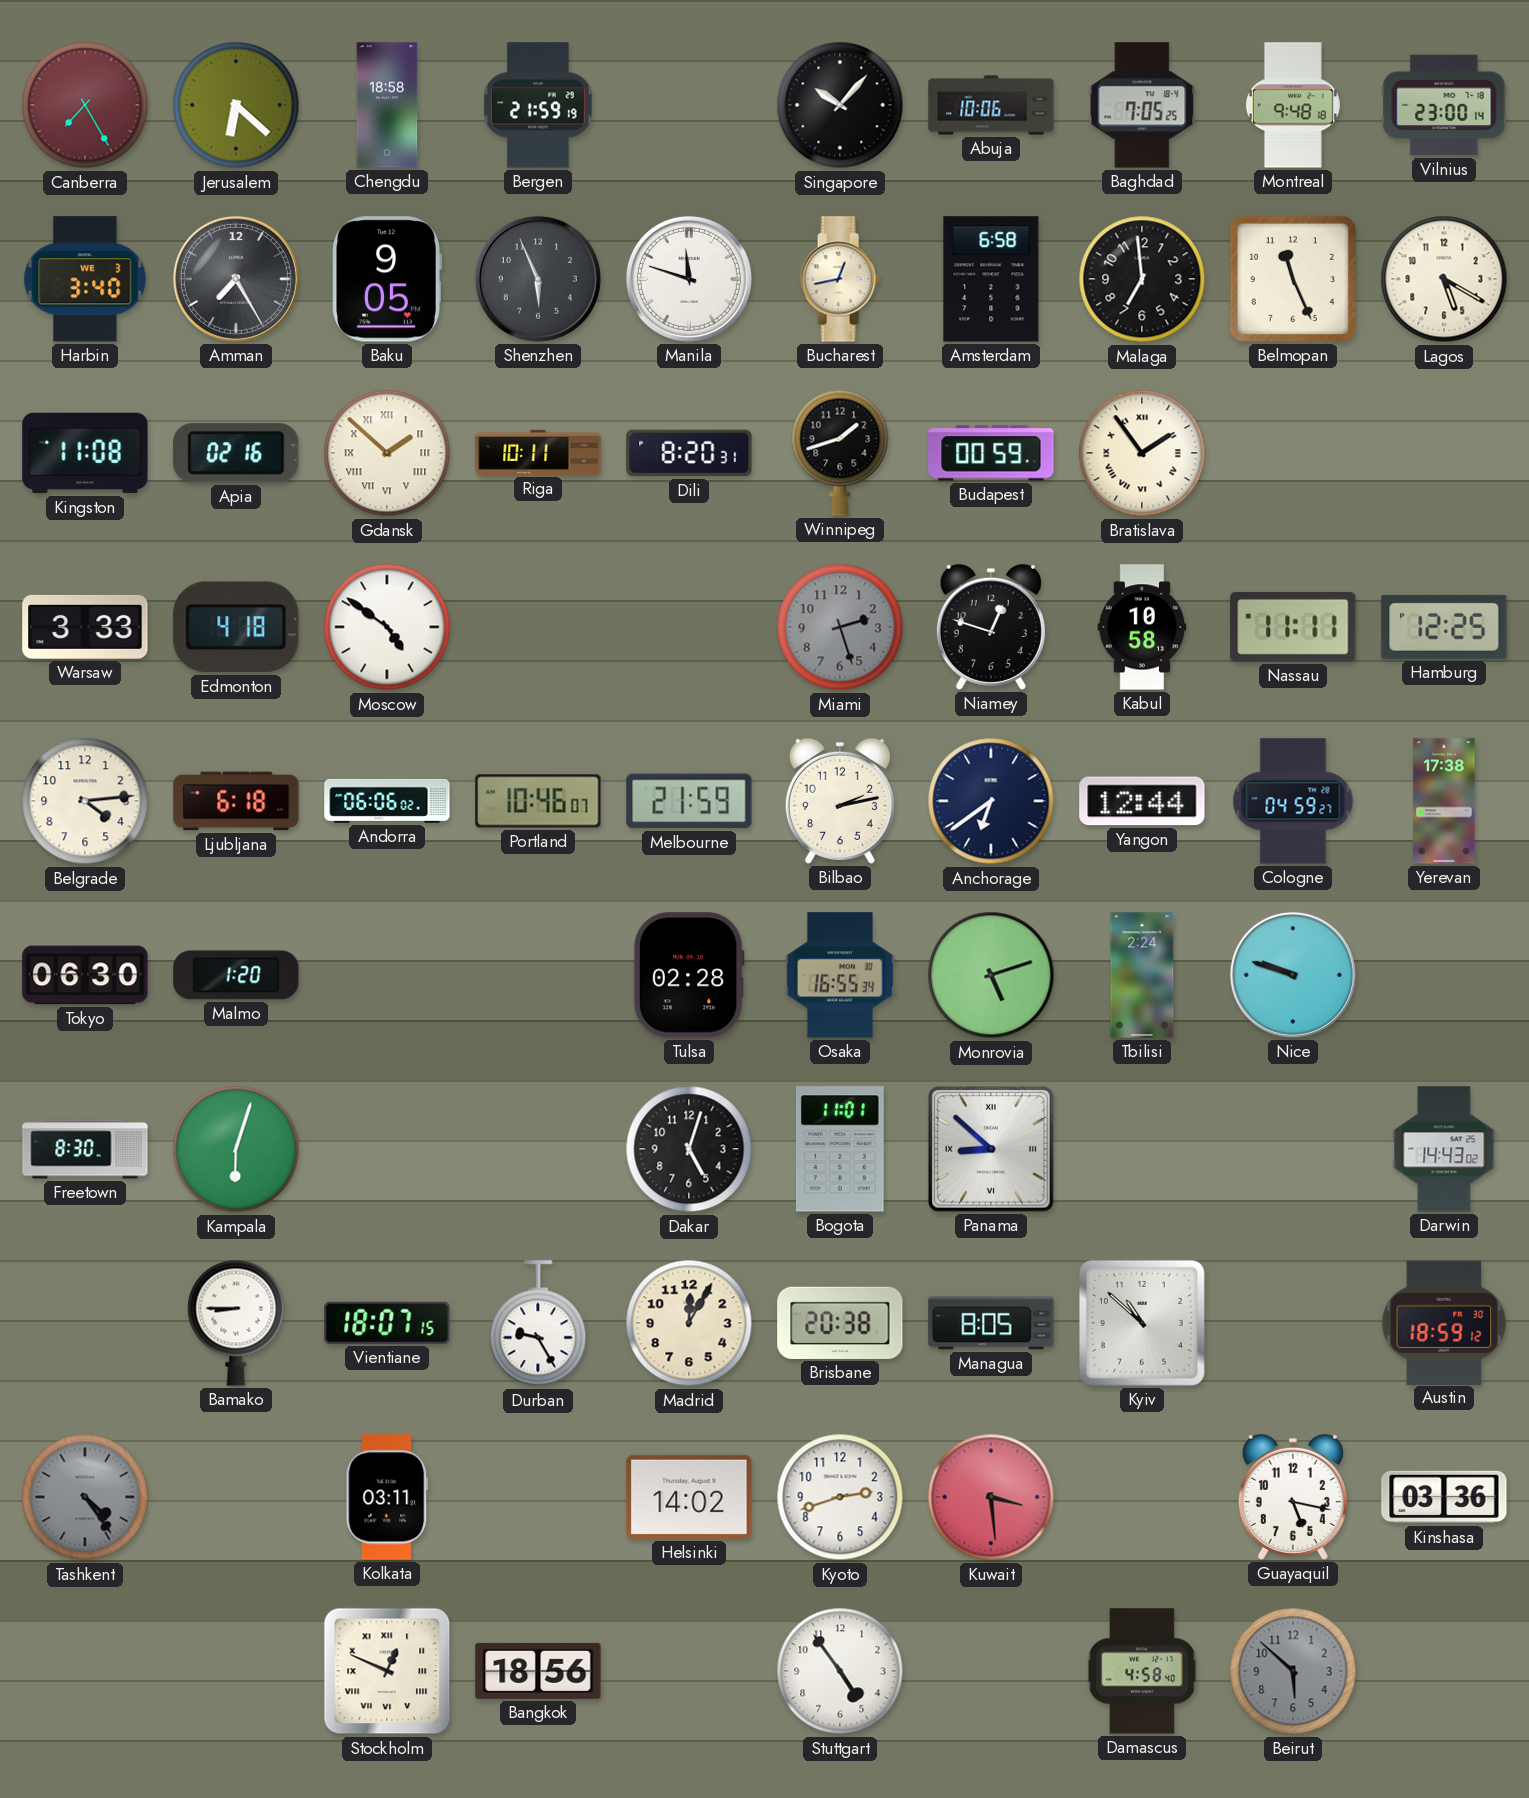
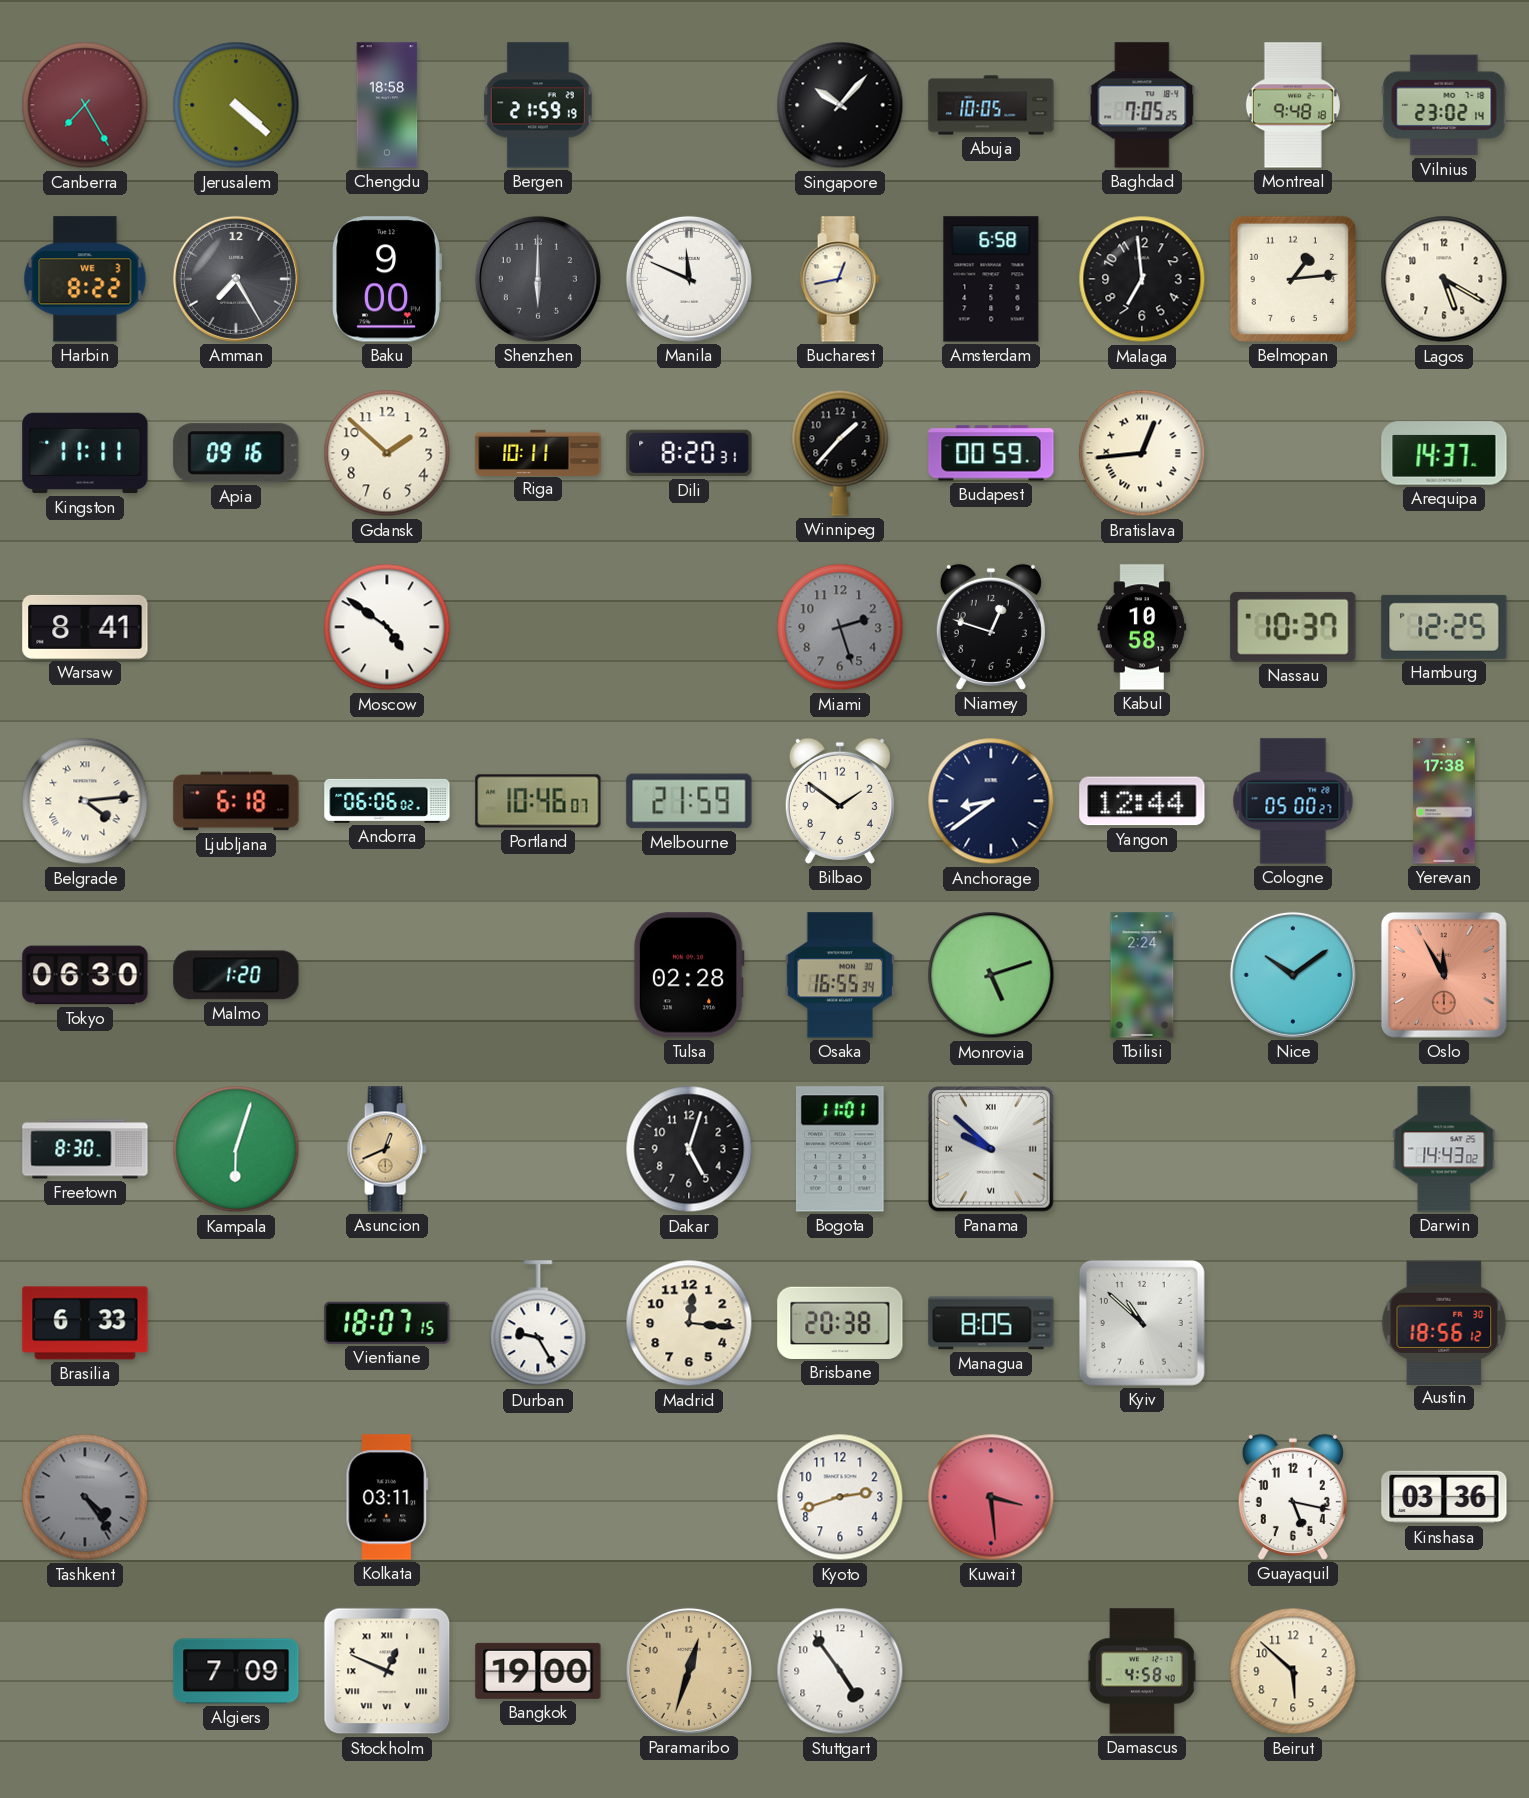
Jerusalem: 6:22 -> 4:22 (236, 105)
Abuja: 10:06 -> 10:05 (991, 105)
Vilnius: 23:00 -> 23:02 (1444, 105)
Harbin: 3:40 -> 8:22 (85, 279)
Baku: 9:05 -> 9:00 (387, 279)
Shenzhen: 5:56 -> 6:00 (538, 279)
Manila: 11:48 -> 11:49 (689, 279)
Belmopan: 11:26 -> 1:14 (1293, 279)
Kingston: 11:08 -> 11:11 (85, 453)
Apia: 02:16 -> 09:16 (236, 453)
Gdansk numerals: Roman -> Arabic (387, 453)
Winnipeg: 1:42 -> 1:37 (840, 453)
Bratislava: 1:54 -> 12:44 (1142, 453)
Arequipa: none -> 14:37 (1444, 453)
Warsaw: 3:33 -> 8:41 (85, 627)
Edmonton: 4:18 -> none (236, 627)
Nassau: 11:11 -> 10:37 (1293, 627)
Belgrade numerals: Arabic -> Roman (85, 801)
Bilbao: 2:13 -> 1:51 (840, 801)
Anchorage: 6:39 -> 8:39 (991, 801)
Cologne: 04:59 -> 05:00 (1293, 801)
Nice: 9:48 -> 10:09 (1293, 975)
Oslo: none -> 11:55 (1444, 975)
Asuncion: none -> 12:41 (387, 1149)
Panama: 8:52 -> 9:52 (992, 1150)
Brasilia: none -> 6:33 (85, 1323)
Bamako: 8:45 -> none (236, 1323)
Madrid: 12:05 -> 12:16 (689, 1323)
Austin: 18:59 -> 18:56 (1444, 1322)
Helsinki: 14:02 -> none (689, 1497)
Algiers: none -> 7:09 (236, 1671)
Bangkok: 18:56 -> 19:00 (538, 1671)
Paramaribo: none -> 12:33 (689, 1671)
Beirut dial: grey -> cream (1293, 1671)
